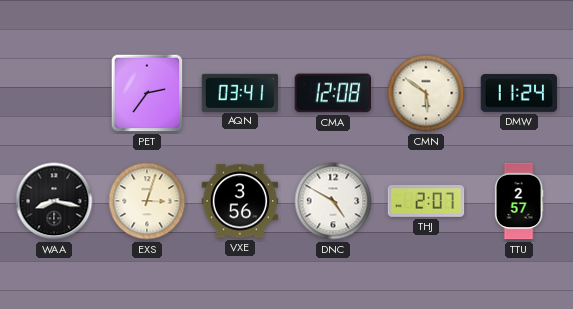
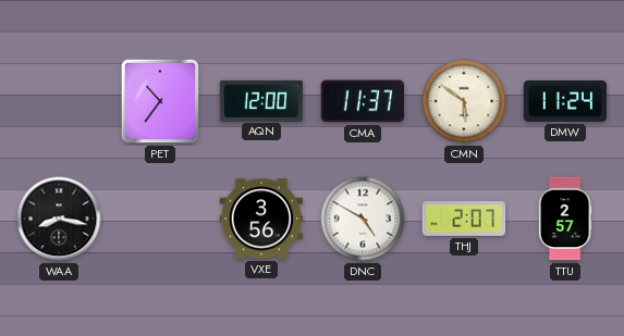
PET: 2:36 -> 10:36 (160, 101)
AQN: 03:41 -> 12:00 (261, 100)
CMA: 12:08 -> 11:37 (363, 101)
EXS: 3:03 -> none (147, 201)
